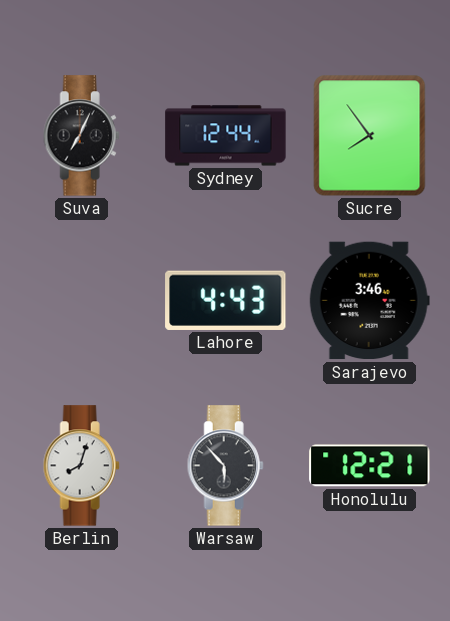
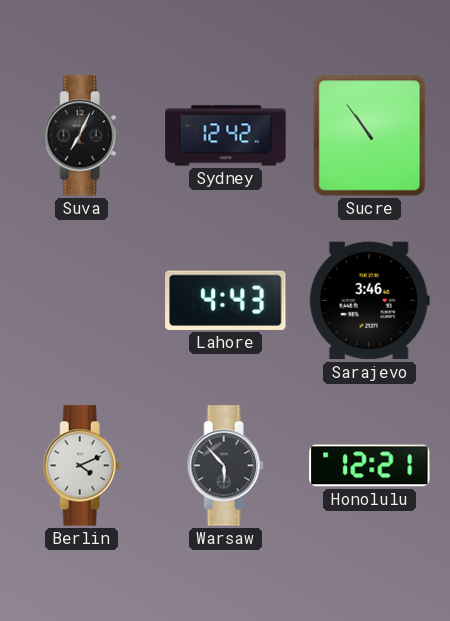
Sydney: 12:44 -> 12:42 (226, 136)
Sucre: 7:54 -> 10:54 (370, 136)
Berlin: 8:03 -> 4:11 (81, 466)
